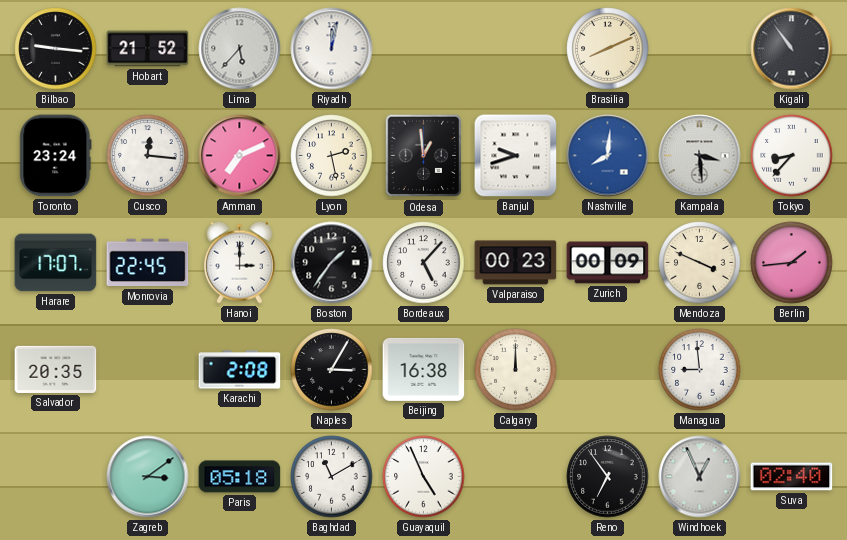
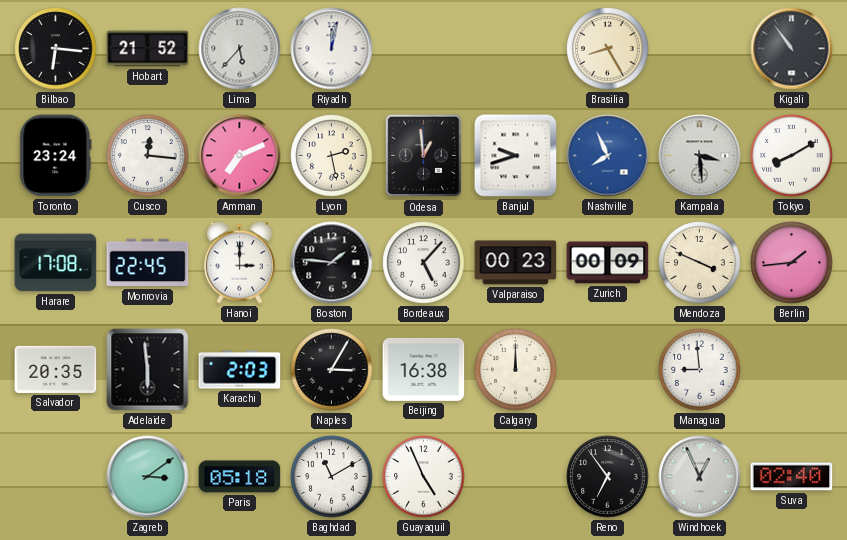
Bilbao: 9:16 -> 6:16 (56, 49)
Brasilia: 8:11 -> 8:25 (608, 49)
Nashville: 8:01 -> 7:56 (608, 156)
Tokyo: 8:37 -> 8:10 (792, 156)
Harare: 17:07 -> 17:08 (56, 263)
Boston: 1:36 -> 1:46 (332, 263)
Adelaide: none -> 5:59 (148, 370)
Karachi: 2:08 -> 2:03 (240, 370)
